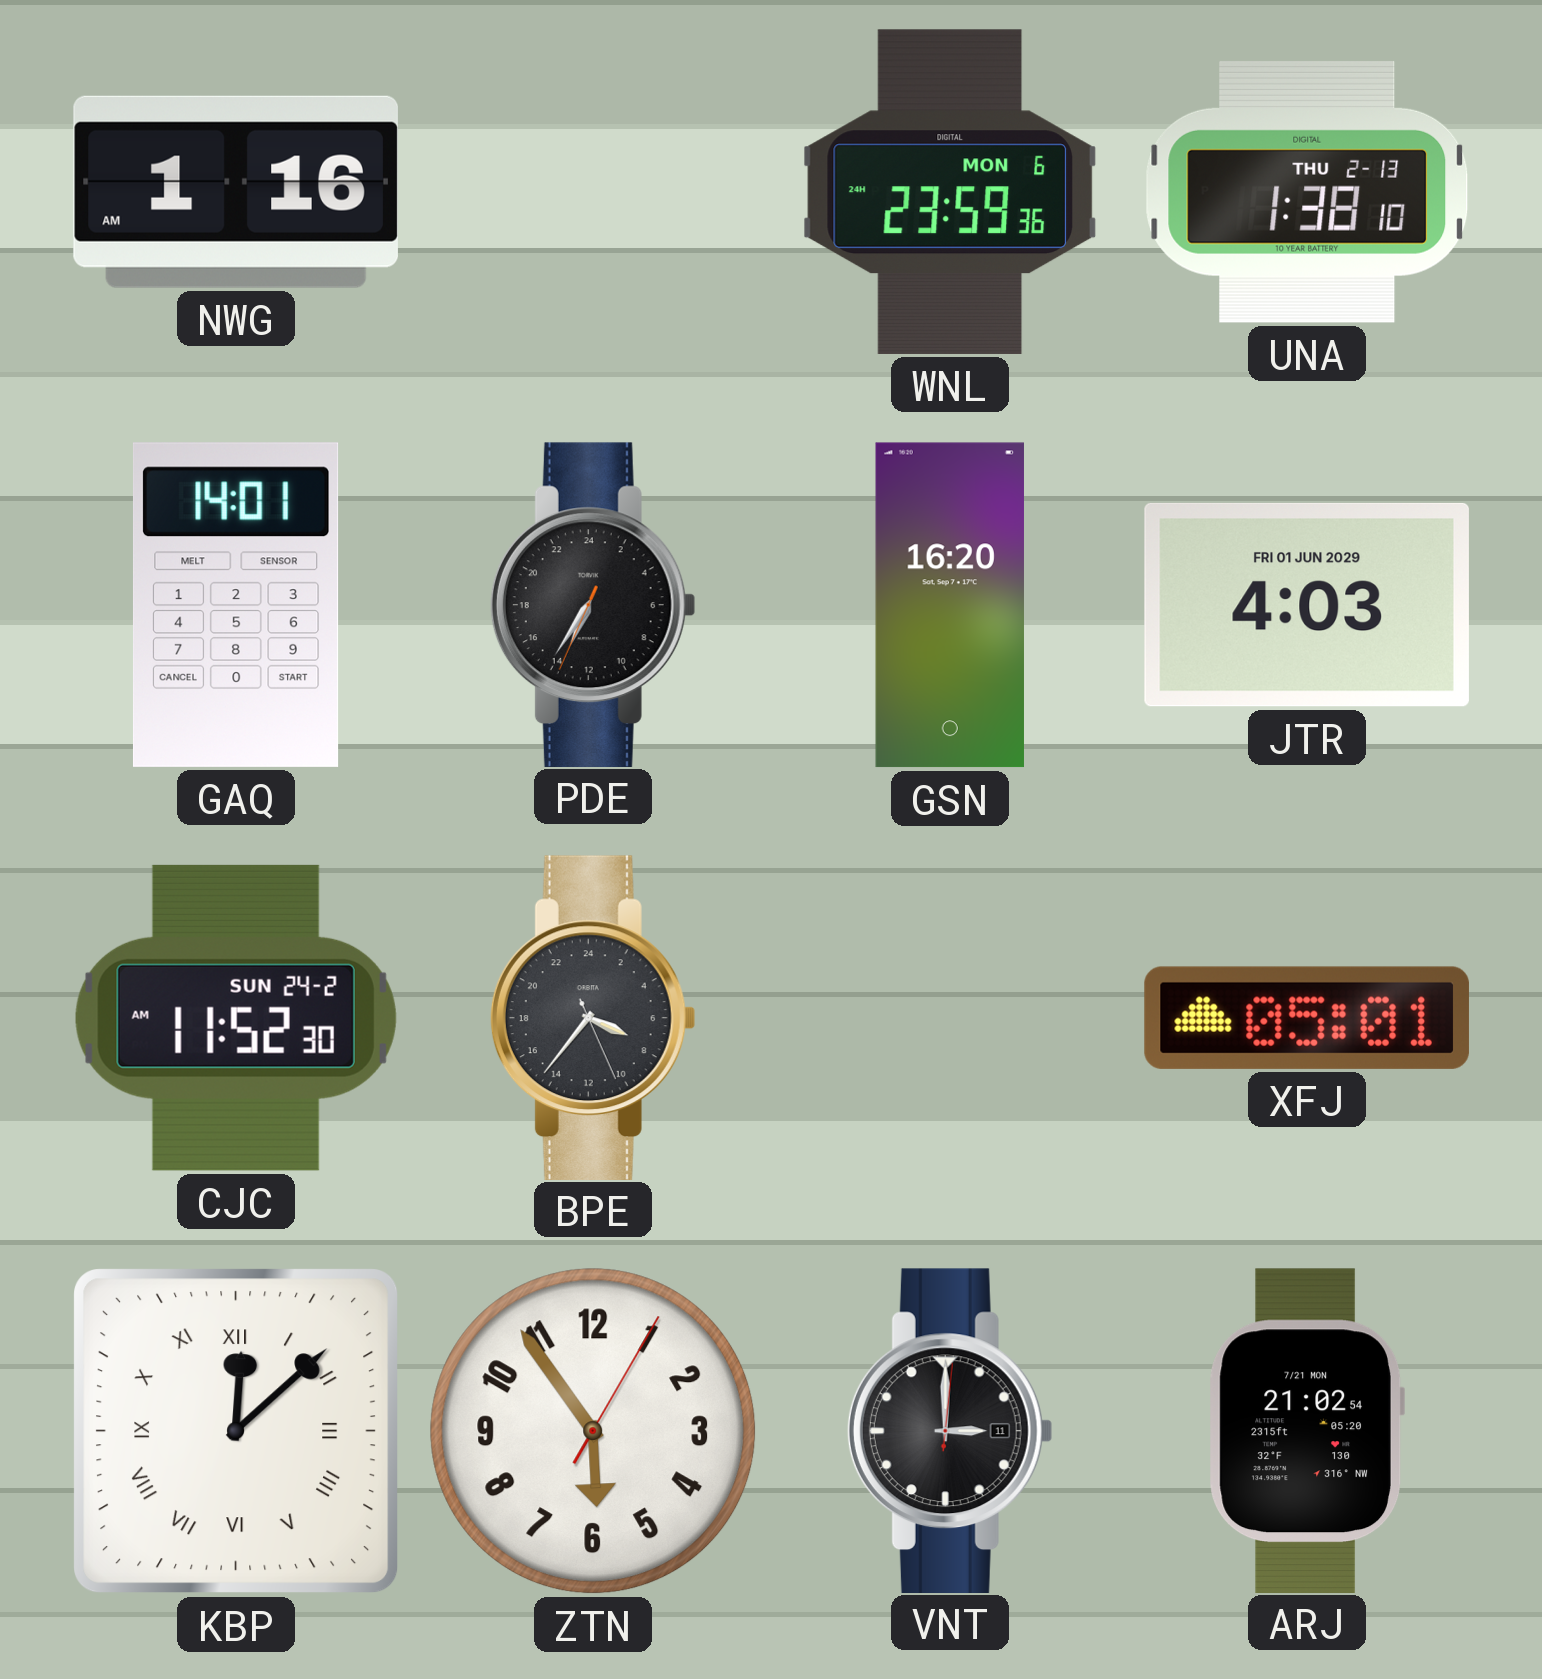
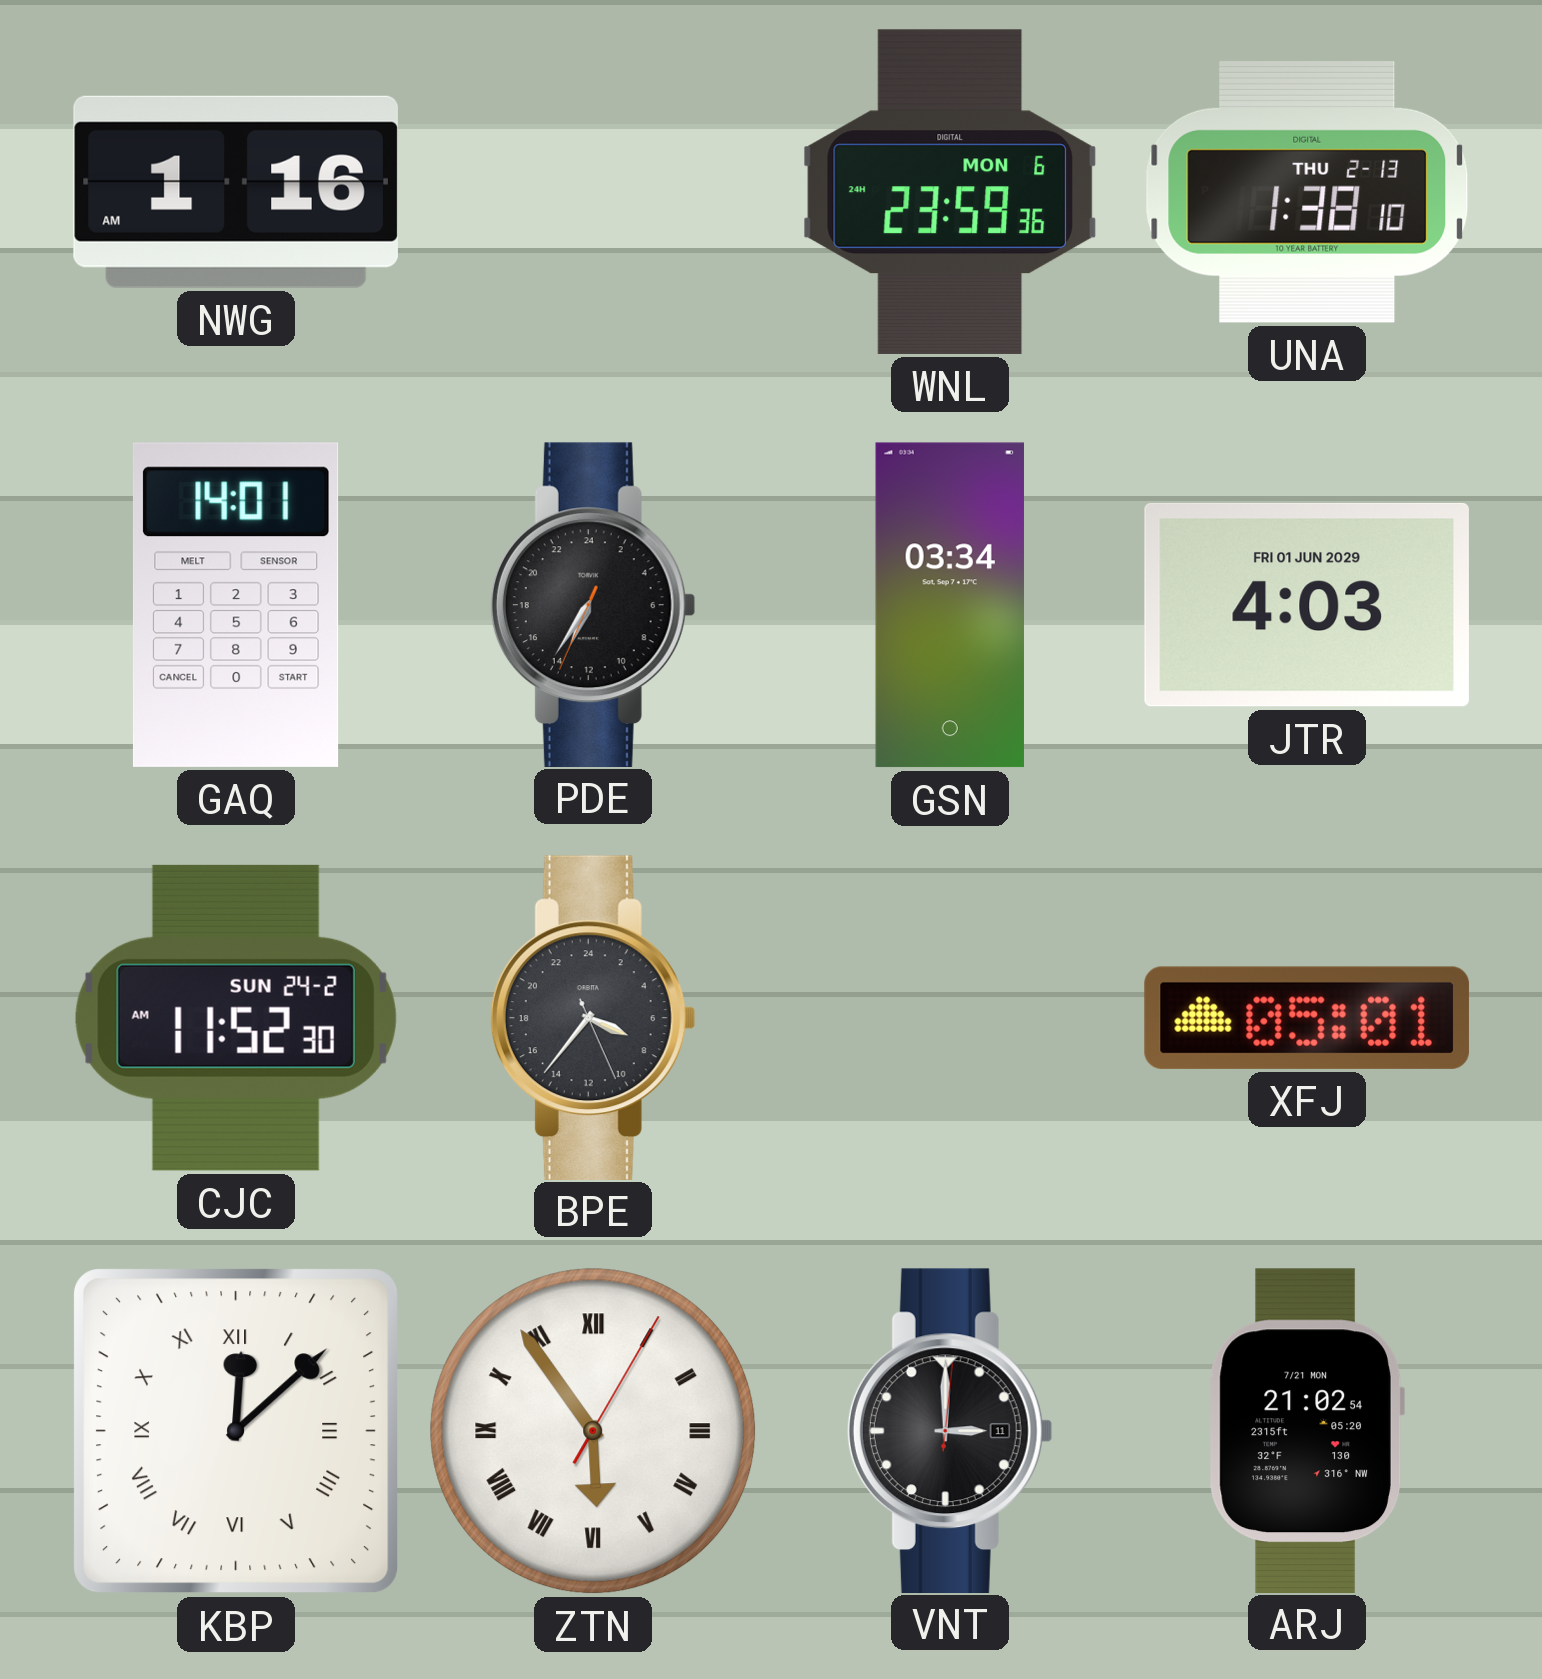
GSN: 16:20 -> 03:34 (950, 605)
ZTN numerals: Arabic -> Roman (593, 1431)
